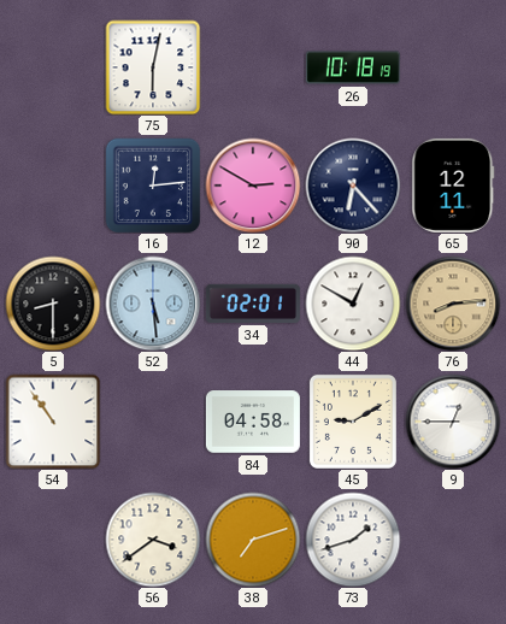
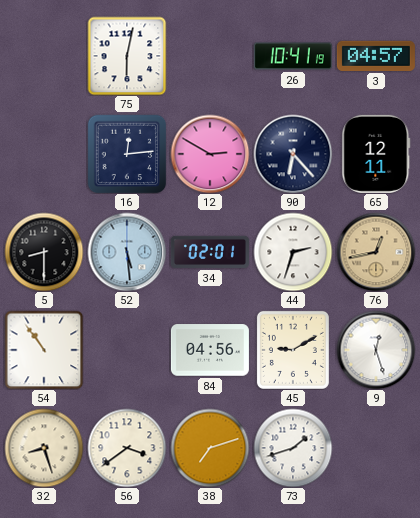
26: 10:18 -> 10:41 (293, 56)
3: none -> 04:57 (376, 56)
44: 12:50 -> 2:33 (293, 252)
76: 8:14 -> 12:43 (376, 252)
84: 04:58 -> 04:56 (210, 350)
9: 12:45 -> 12:27 (376, 350)
32: none -> 8:27 (44, 448)
